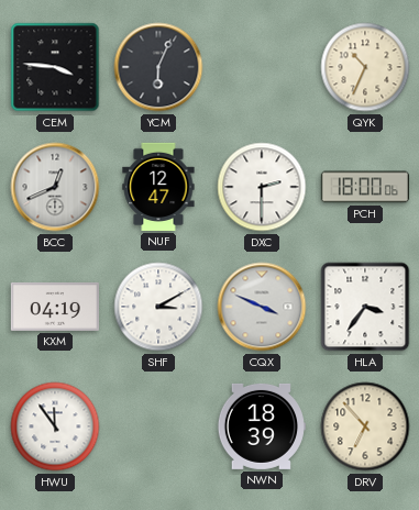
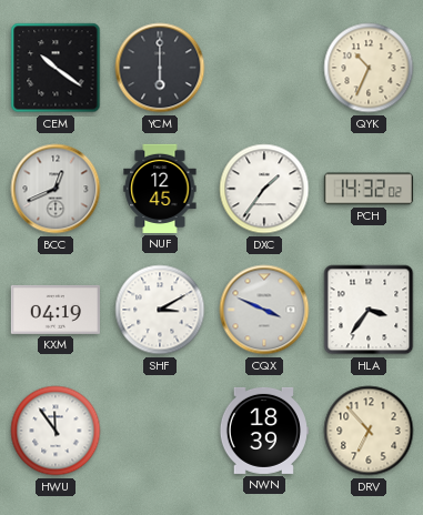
CEM: 3:46 -> 10:21 (56, 68)
YCM: 6:04 -> 6:00 (160, 68)
NUF: 12:47 -> 12:45 (160, 189)
DXC: 2:30 -> 1:36 (264, 189)
PCH: 18:00 -> 14:32 (369, 189)
